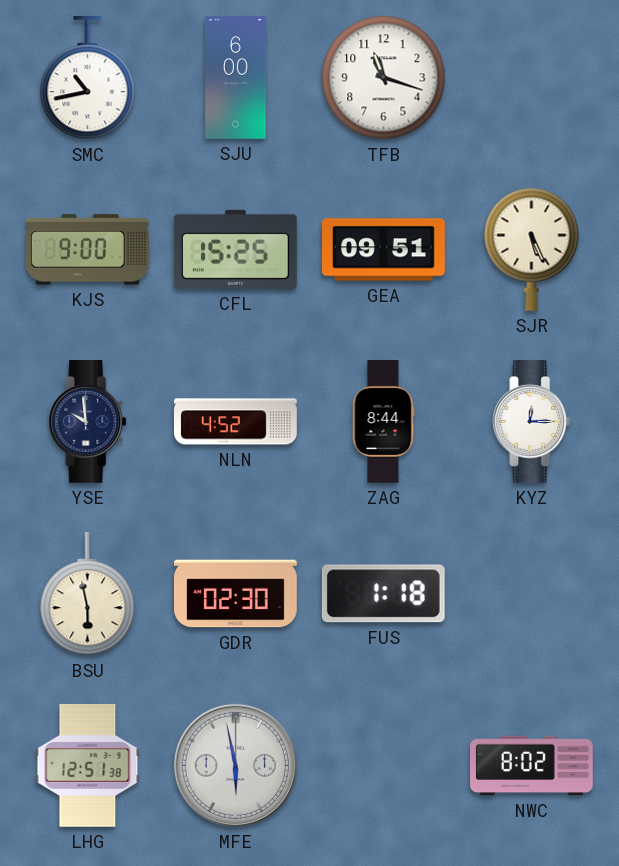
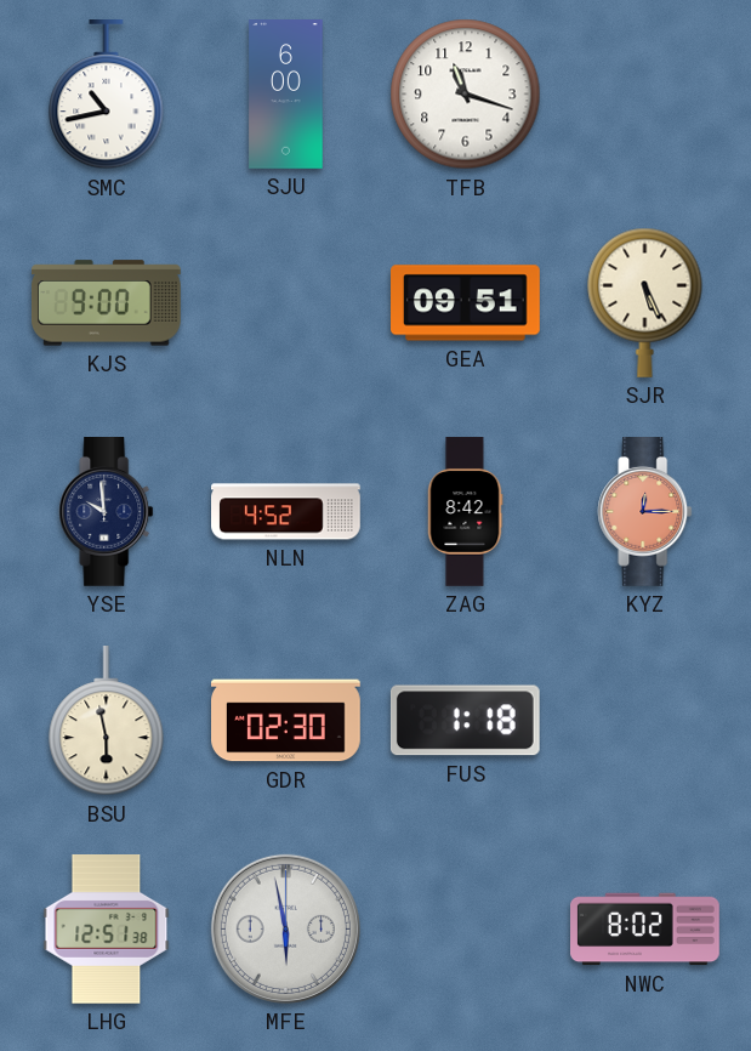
CFL: 15:25 -> none (235, 249)
ZAG: 8:44 -> 8:42 (465, 512)
KYZ dial: white -> salmon (645, 512)
